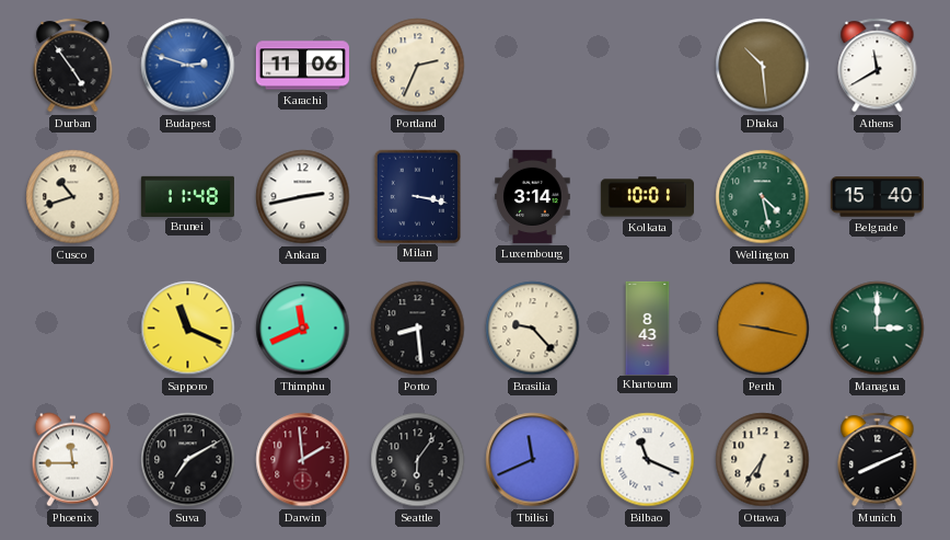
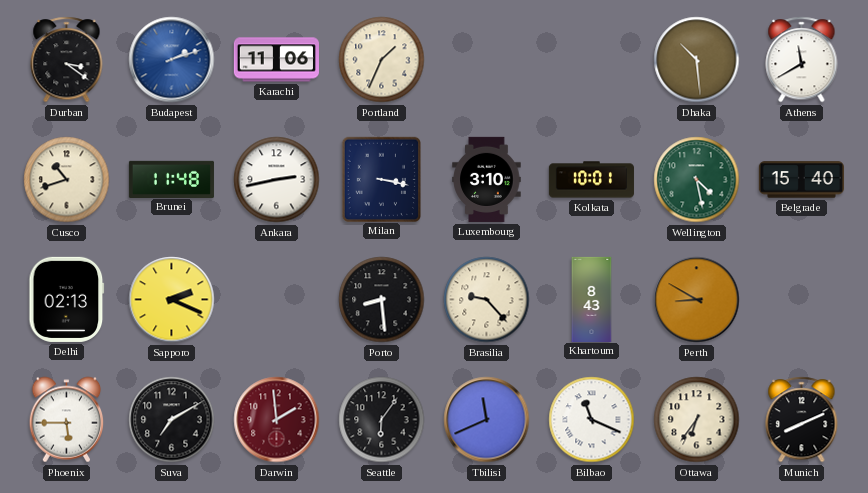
Durban: 4:54 -> 3:21 (67, 60)
Budapest: 2:48 -> 2:12 (172, 60)
Portland: 2:34 -> 1:34 (382, 60)
Luxembourg: 3:14 -> 3:10 (487, 179)
Delhi: none -> 02:13 (67, 299)
Sapporo: 11:19 -> 2:19 (172, 300)
Thimphu: 11:41 -> none (303, 329)
Perth: 9:17 -> 8:50 (697, 300)
Managua: 3:00 -> none (878, 329)
Phoenix: 11:45 -> 5:45 (67, 420)
